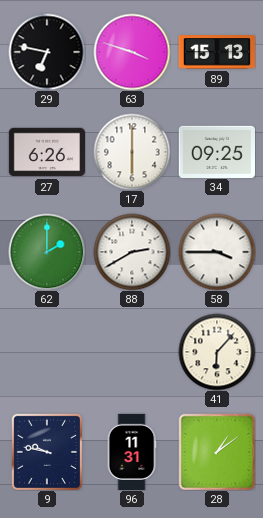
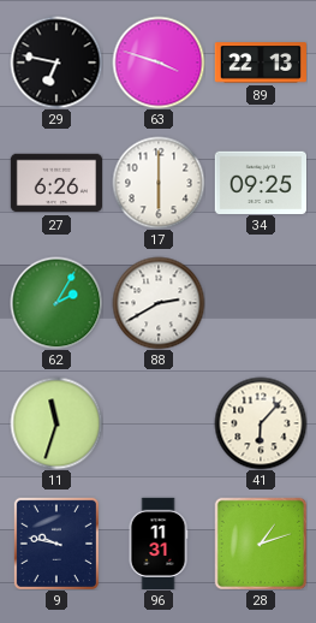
89: 15:13 -> 22:13 (260, 63)
62: 2:00 -> 2:05 (56, 303)
58: 3:45 -> none (217, 252)
11: none -> 11:33 (56, 423)
28: 1:09 -> 1:12 (260, 542)
